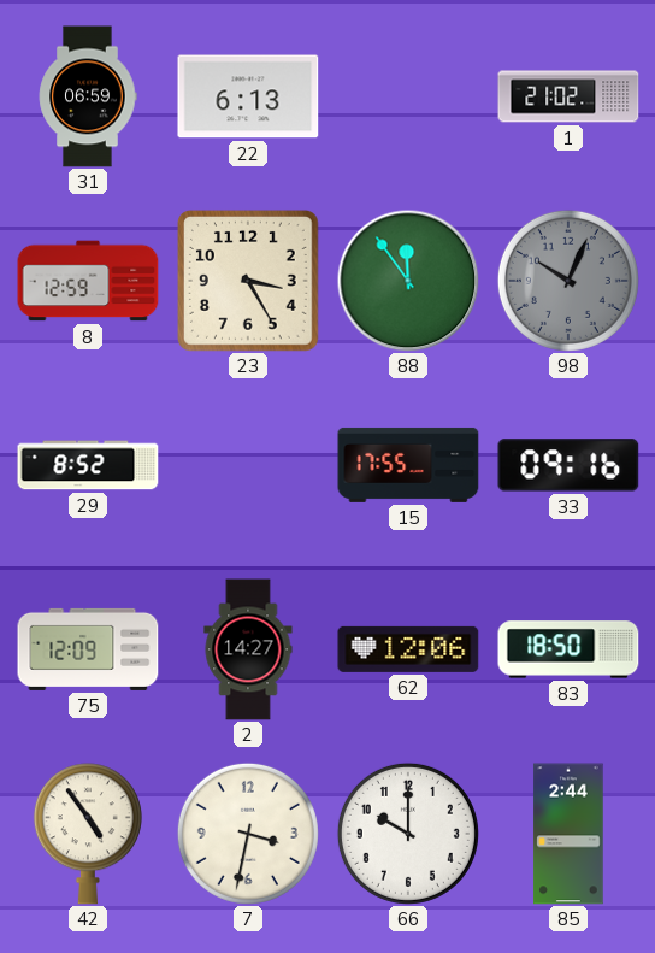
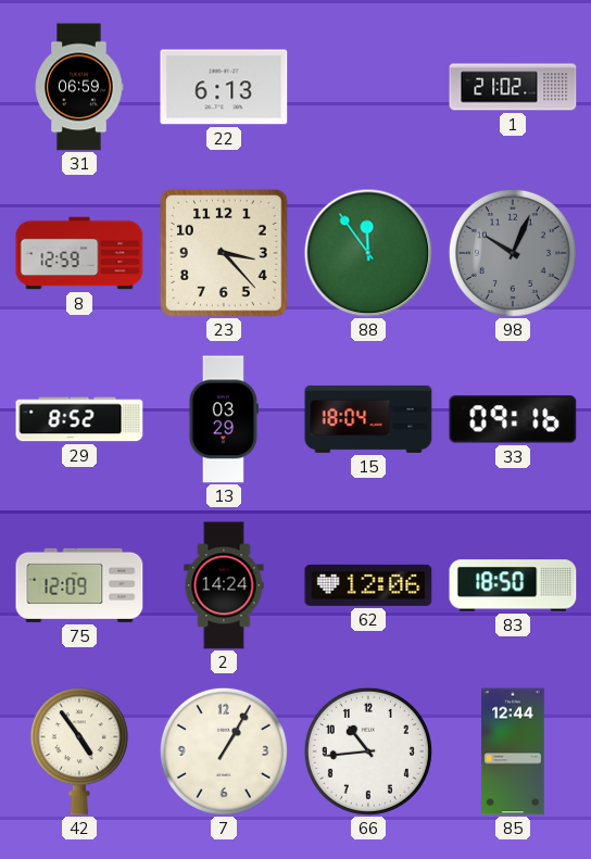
23: 3:25 -> 3:23 (224, 253)
13: none -> 03:29 (224, 419)
15: 17:55 -> 18:04 (368, 419)
2: 14:27 -> 14:24 (224, 585)
7: 3:32 -> 1:05 (224, 751)
66: 10:00 -> 10:44 (368, 751)
85: 2:44 -> 12:44 (513, 751)
